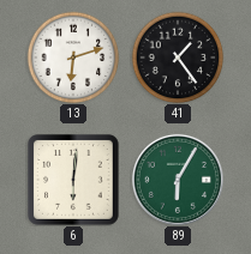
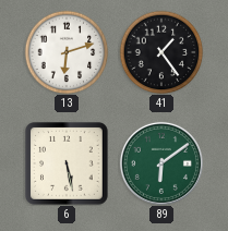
6: 6:01 -> 5:28 (68, 165)
89: 6:05 -> 6:09 (161, 163)
